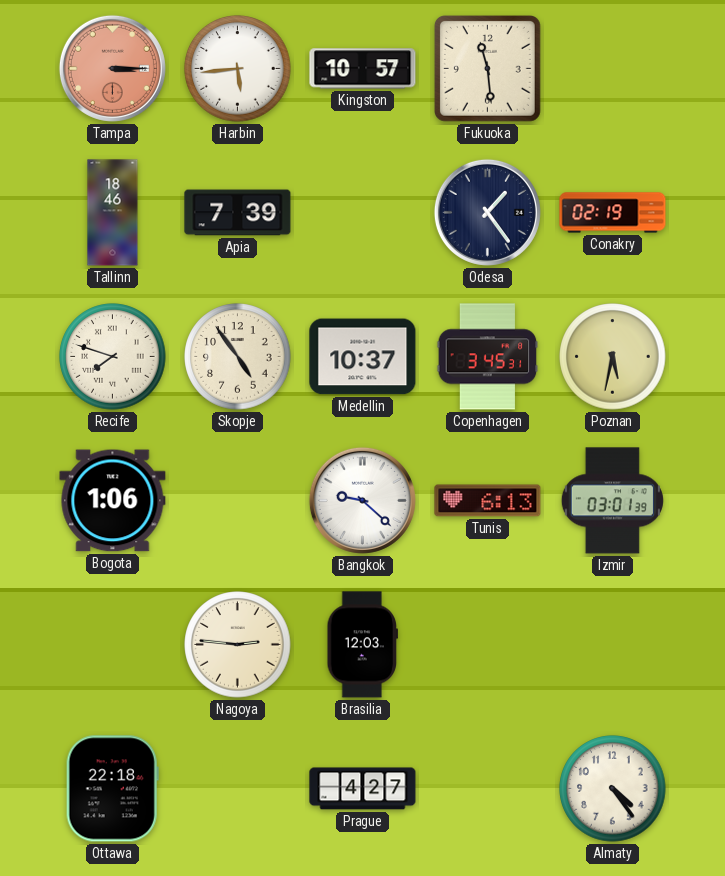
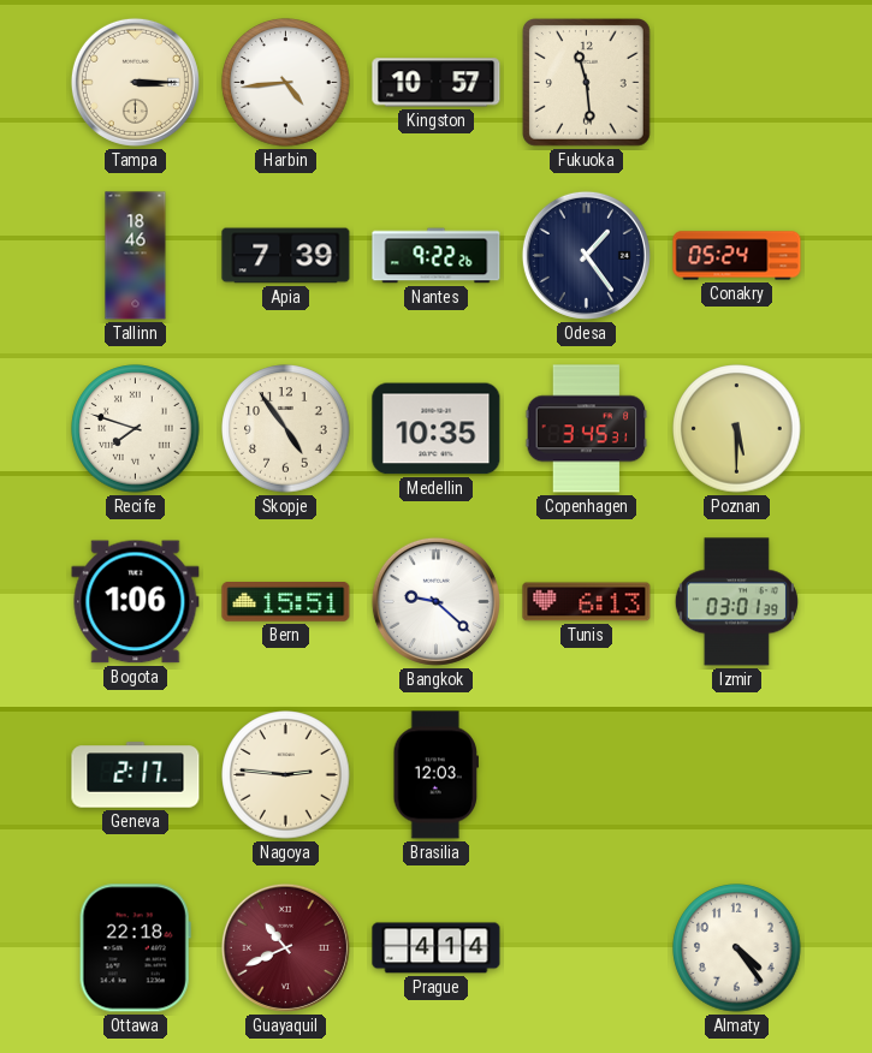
Tampa dial: salmon -> cream (135, 82)
Harbin: 5:44 -> 4:44 (286, 83)
Nantes: none -> 9:22 (437, 256)
Conakry: 02:19 -> 05:24 (737, 256)
Medellin: 10:37 -> 10:35 (437, 429)
Poznan: 5:32 -> 5:30 (737, 429)
Bern: none -> 15:51 (286, 602)
Geneva: none -> 2:17 (136, 775)
Guayaquil: none -> 10:41 (285, 947)
Prague: 4:27 -> 4:14 (437, 948)
